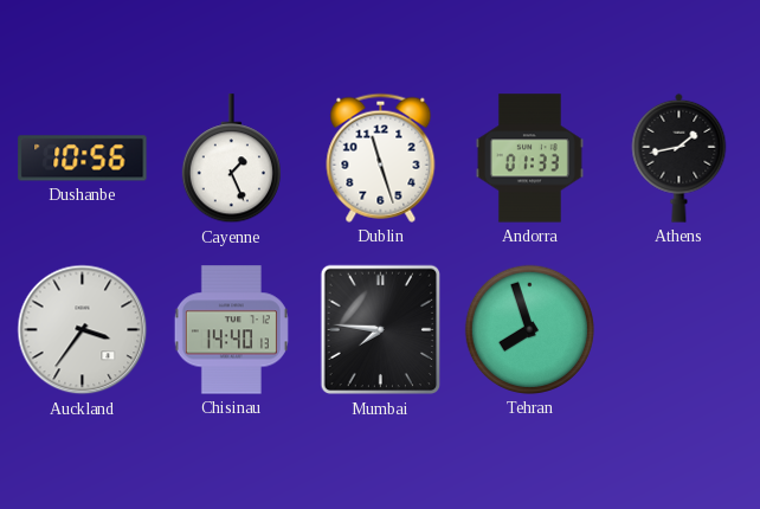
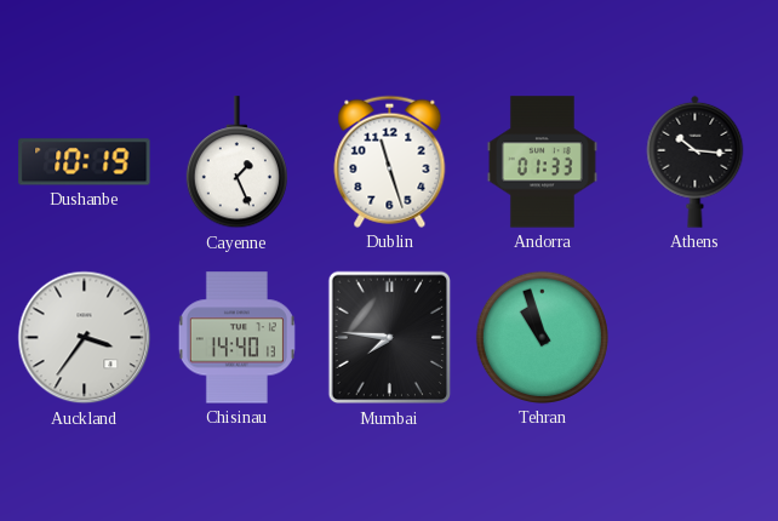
Dushanbe: 10:56 -> 10:19 (85, 162)
Athens: 1:43 -> 10:16 (696, 161)
Tehran: 7:57 -> 10:57 (542, 337)
